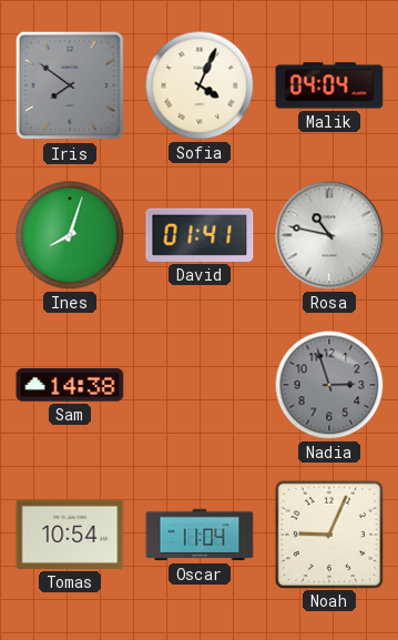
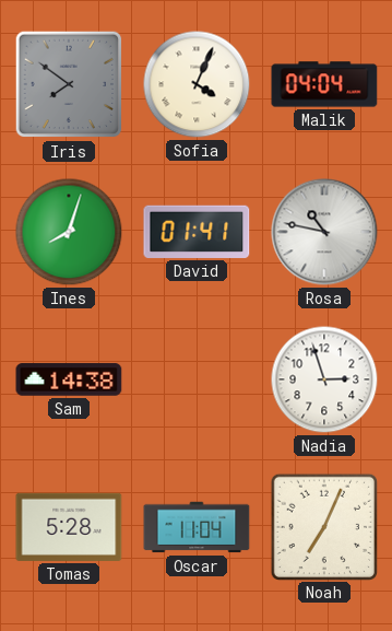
Nadia dial: grey -> white (324, 379)
Tomas: 10:54 -> 5:28 (69, 527)
Noah: 9:04 -> 7:04 (323, 526)
